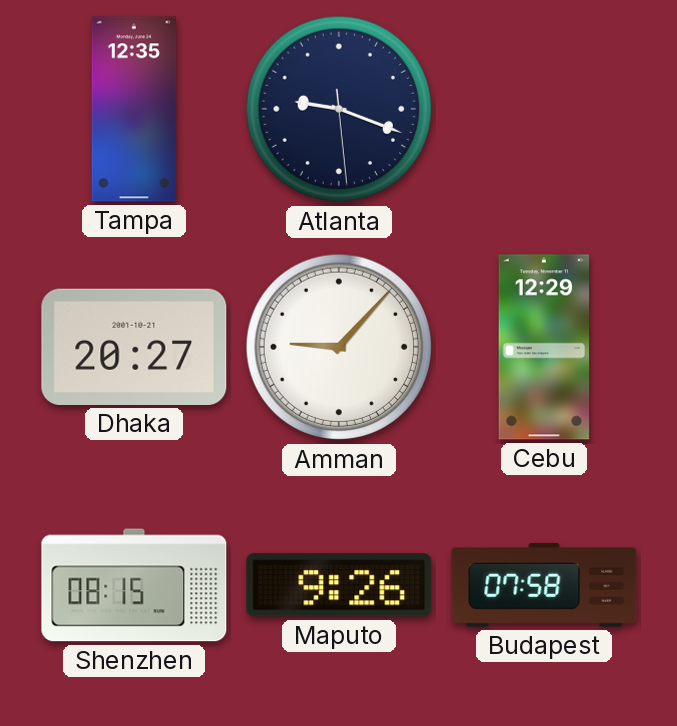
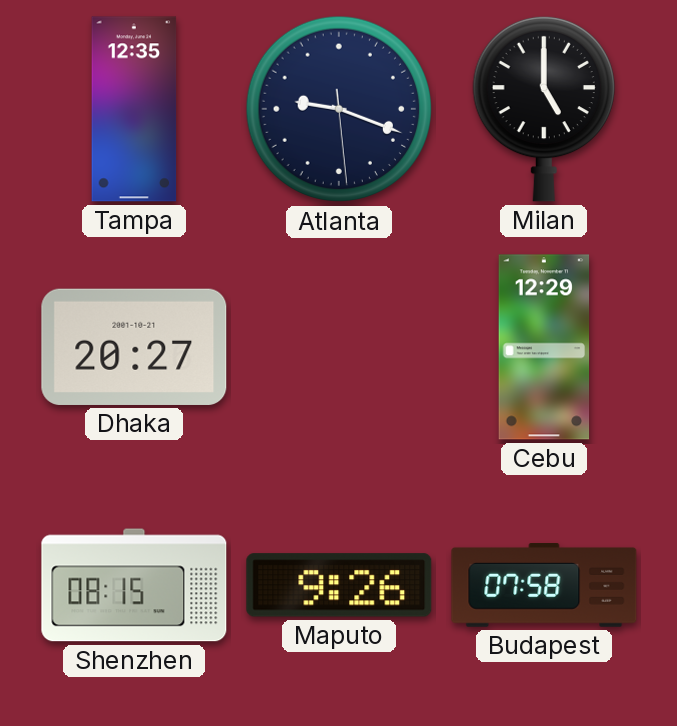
Milan: none -> 5:00 (544, 109)
Amman: 9:07 -> none (339, 347)
